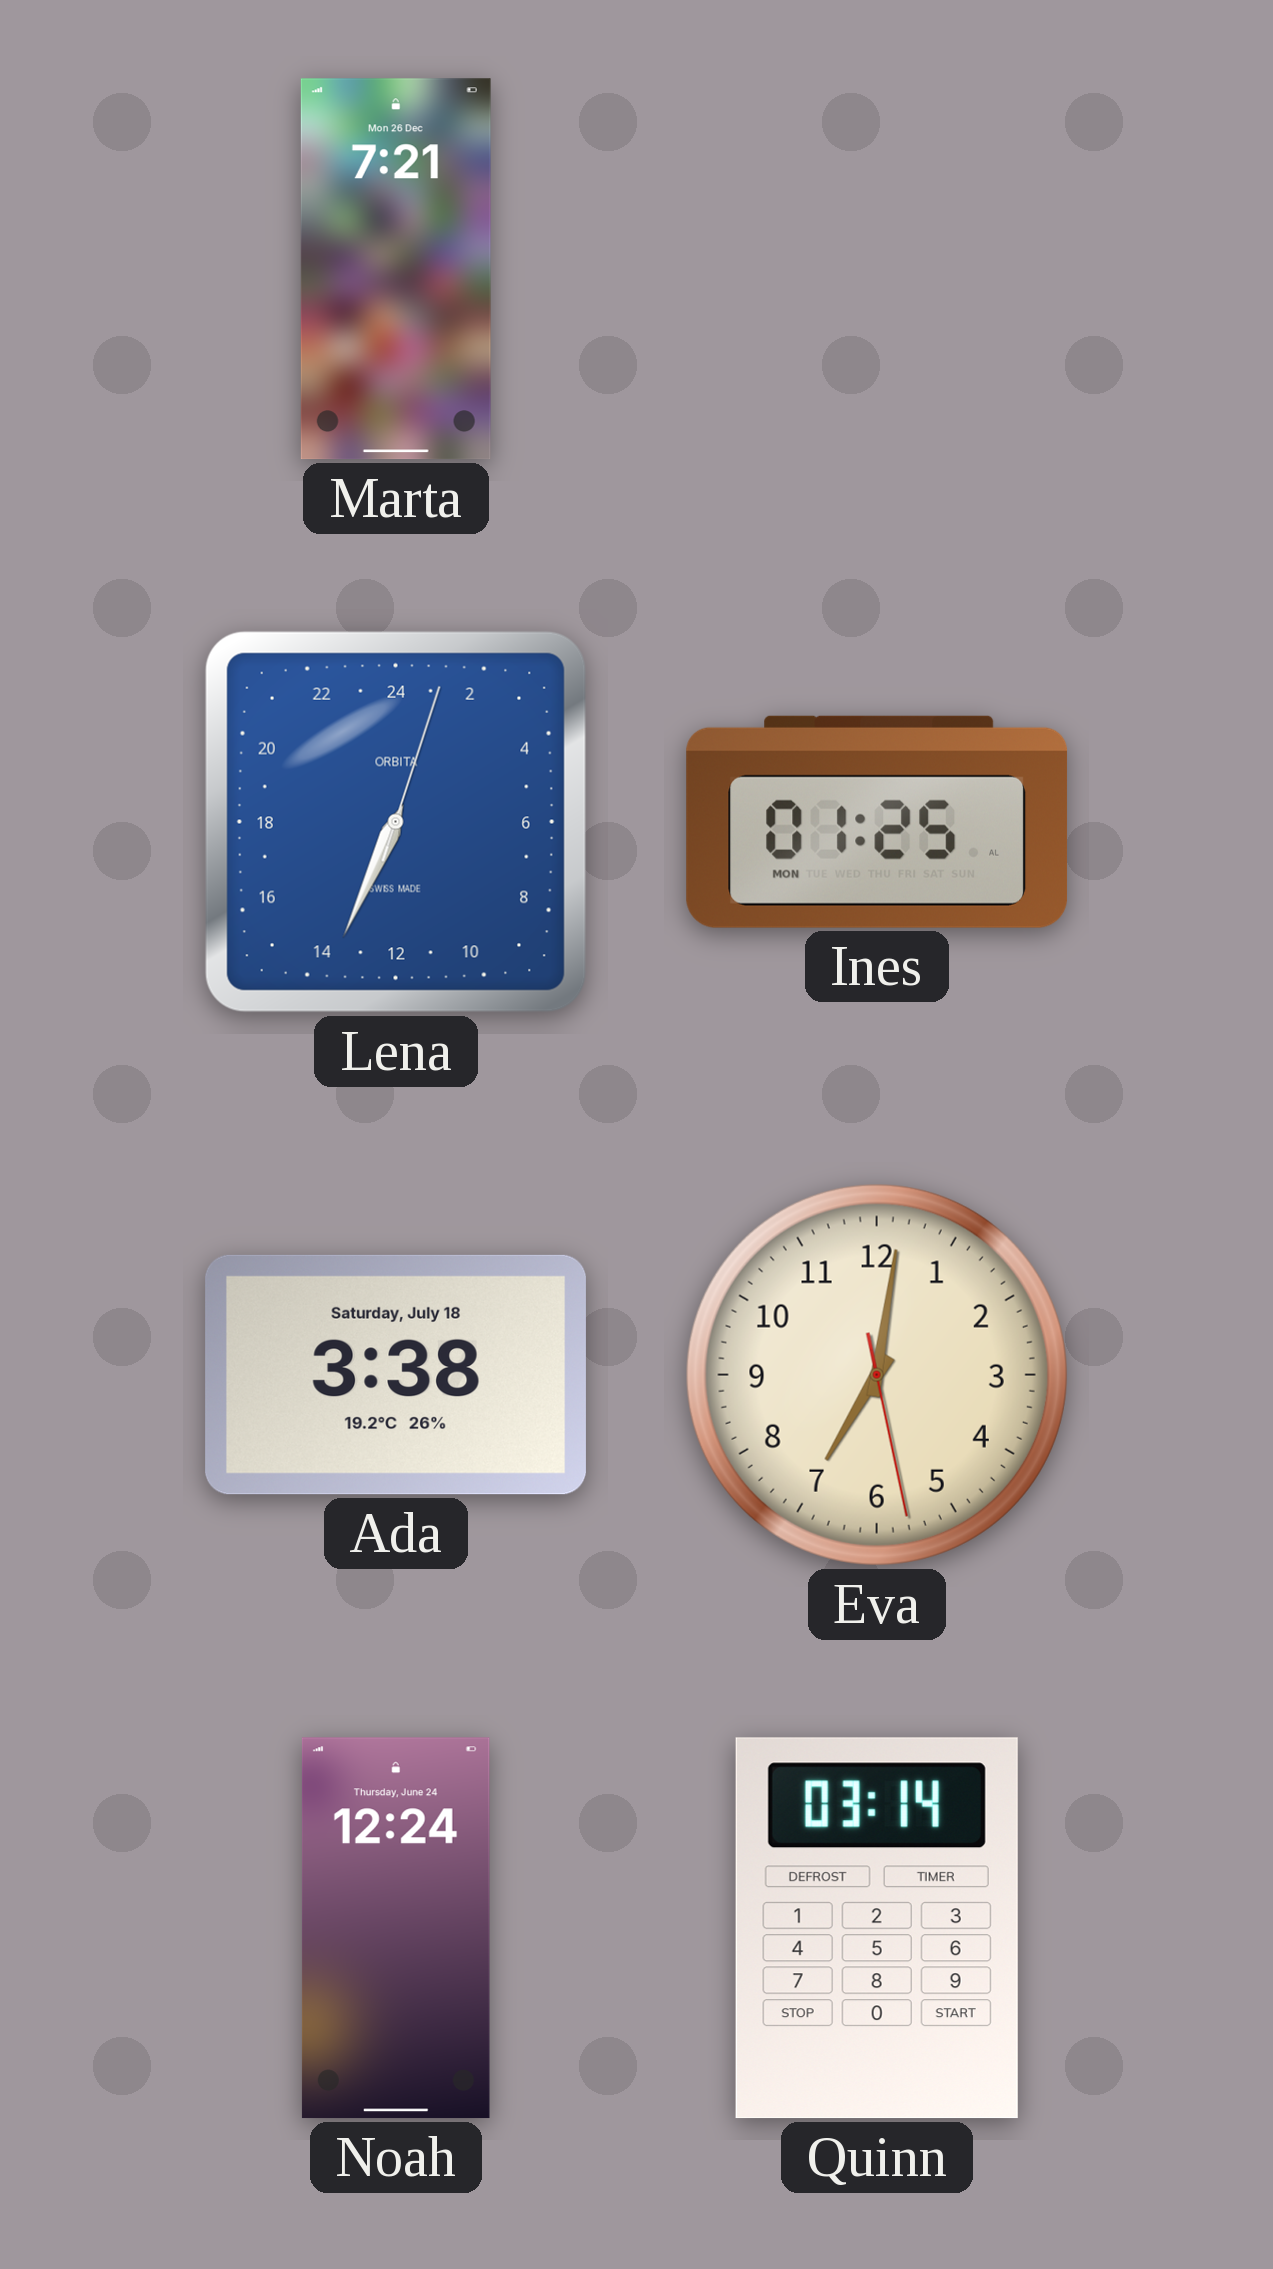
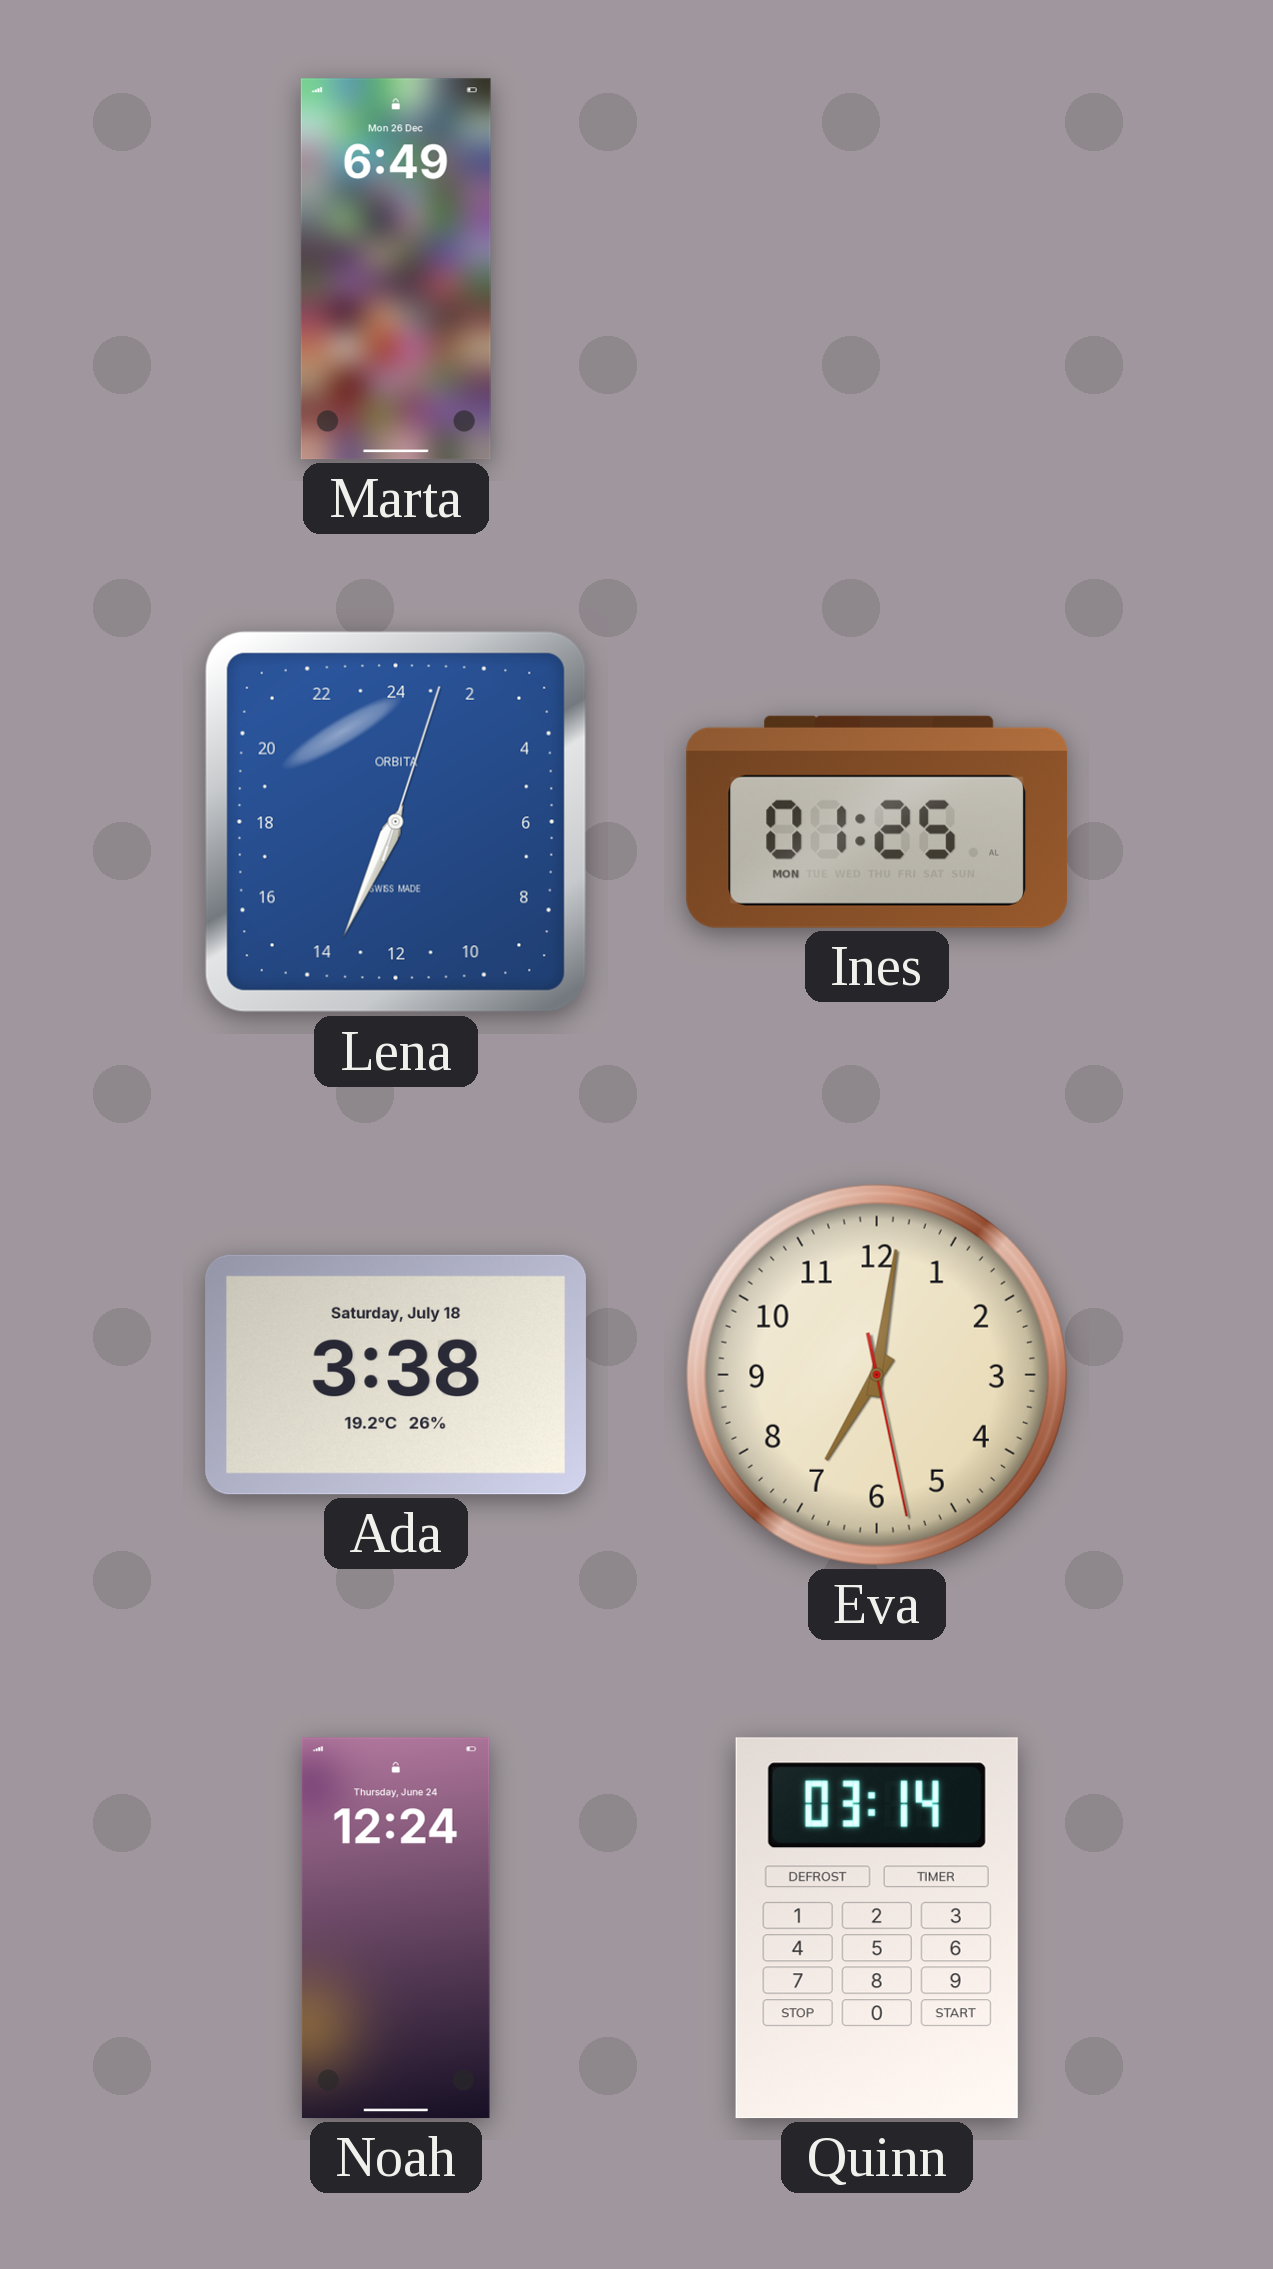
Marta: 7:21 -> 6:49 (396, 269)
